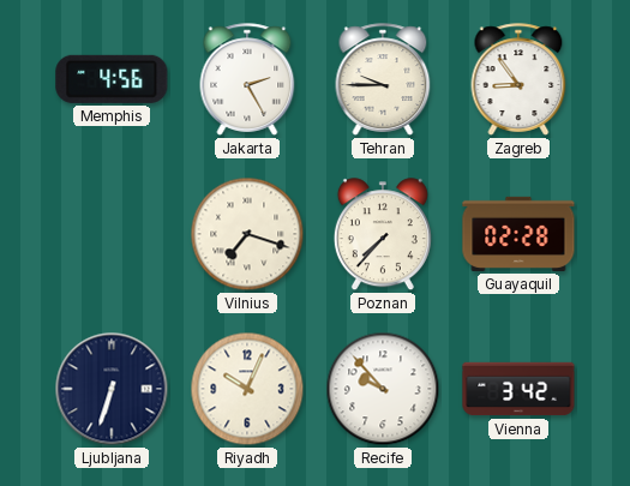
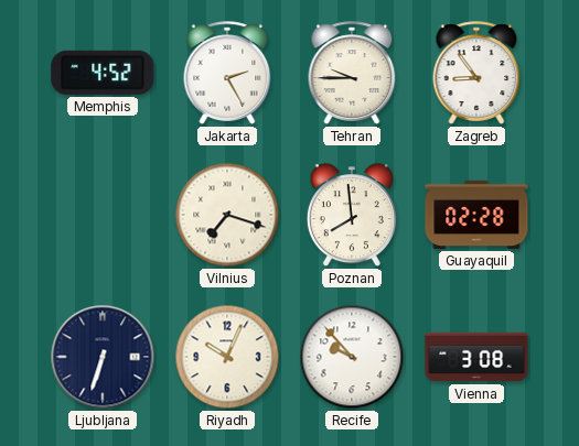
Memphis: 4:56 -> 4:52 (103, 73)
Poznan: 7:37 -> 7:59 (352, 216)
Vienna: 3:42 -> 3:08 (476, 357)
